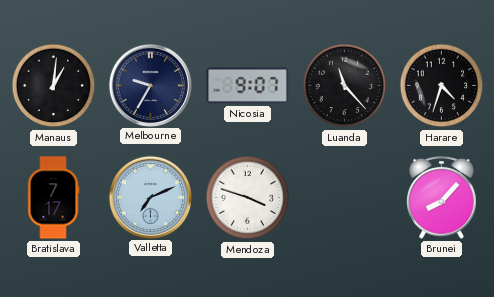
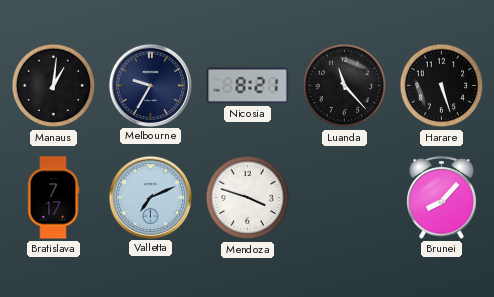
Nicosia: 9:07 -> 8:21 (248, 86)
Harare: 4:33 -> 5:27 (442, 86)
